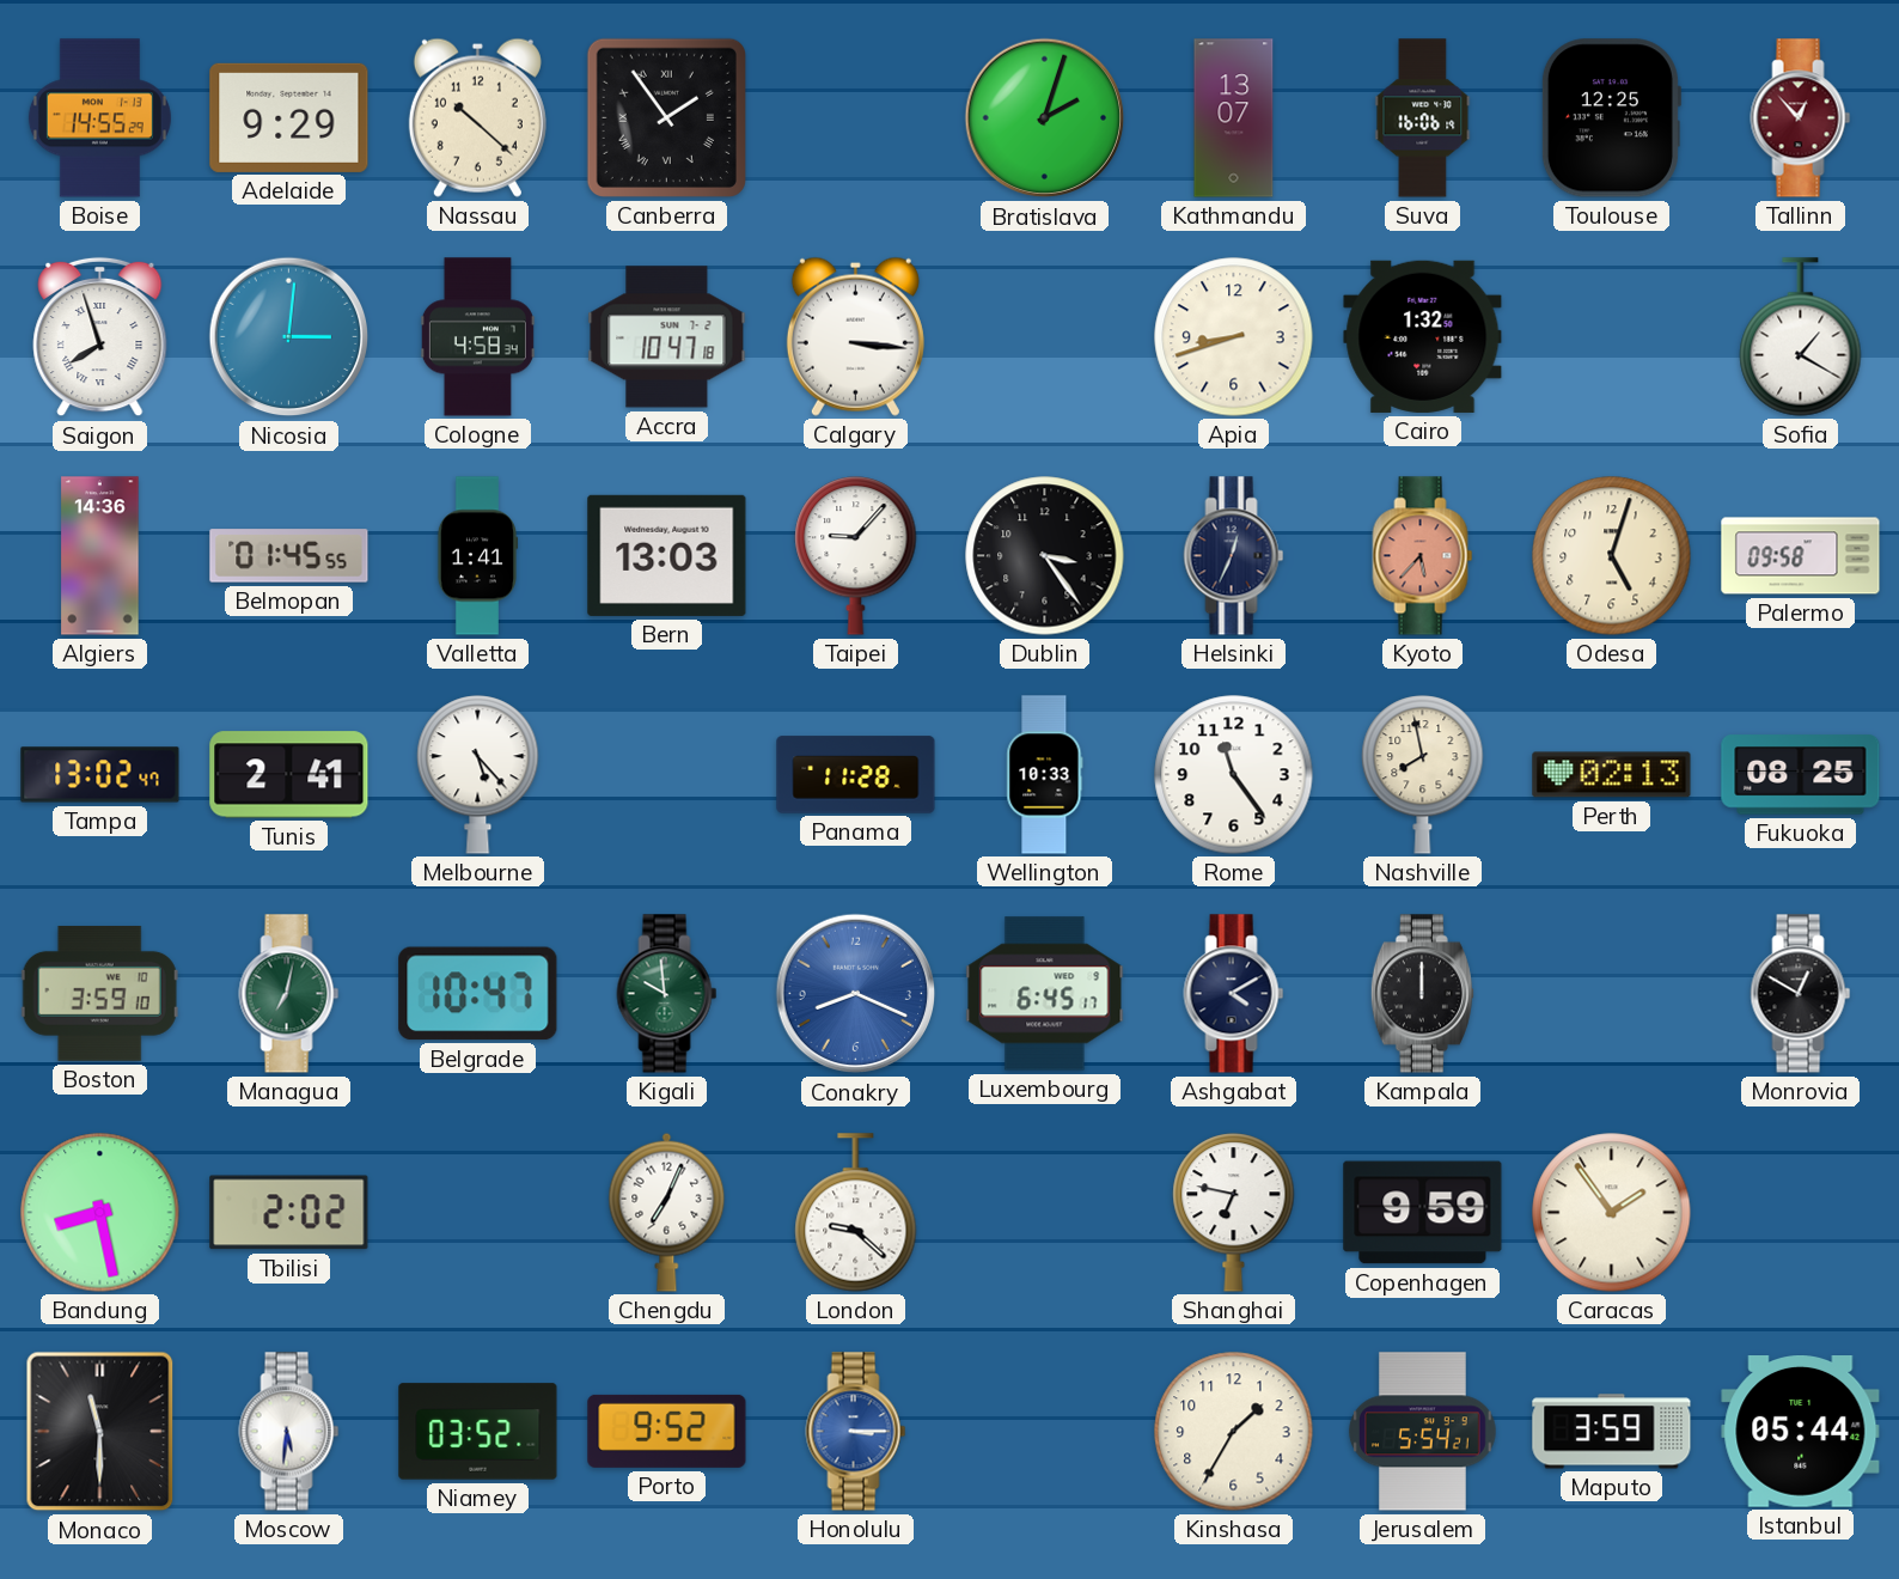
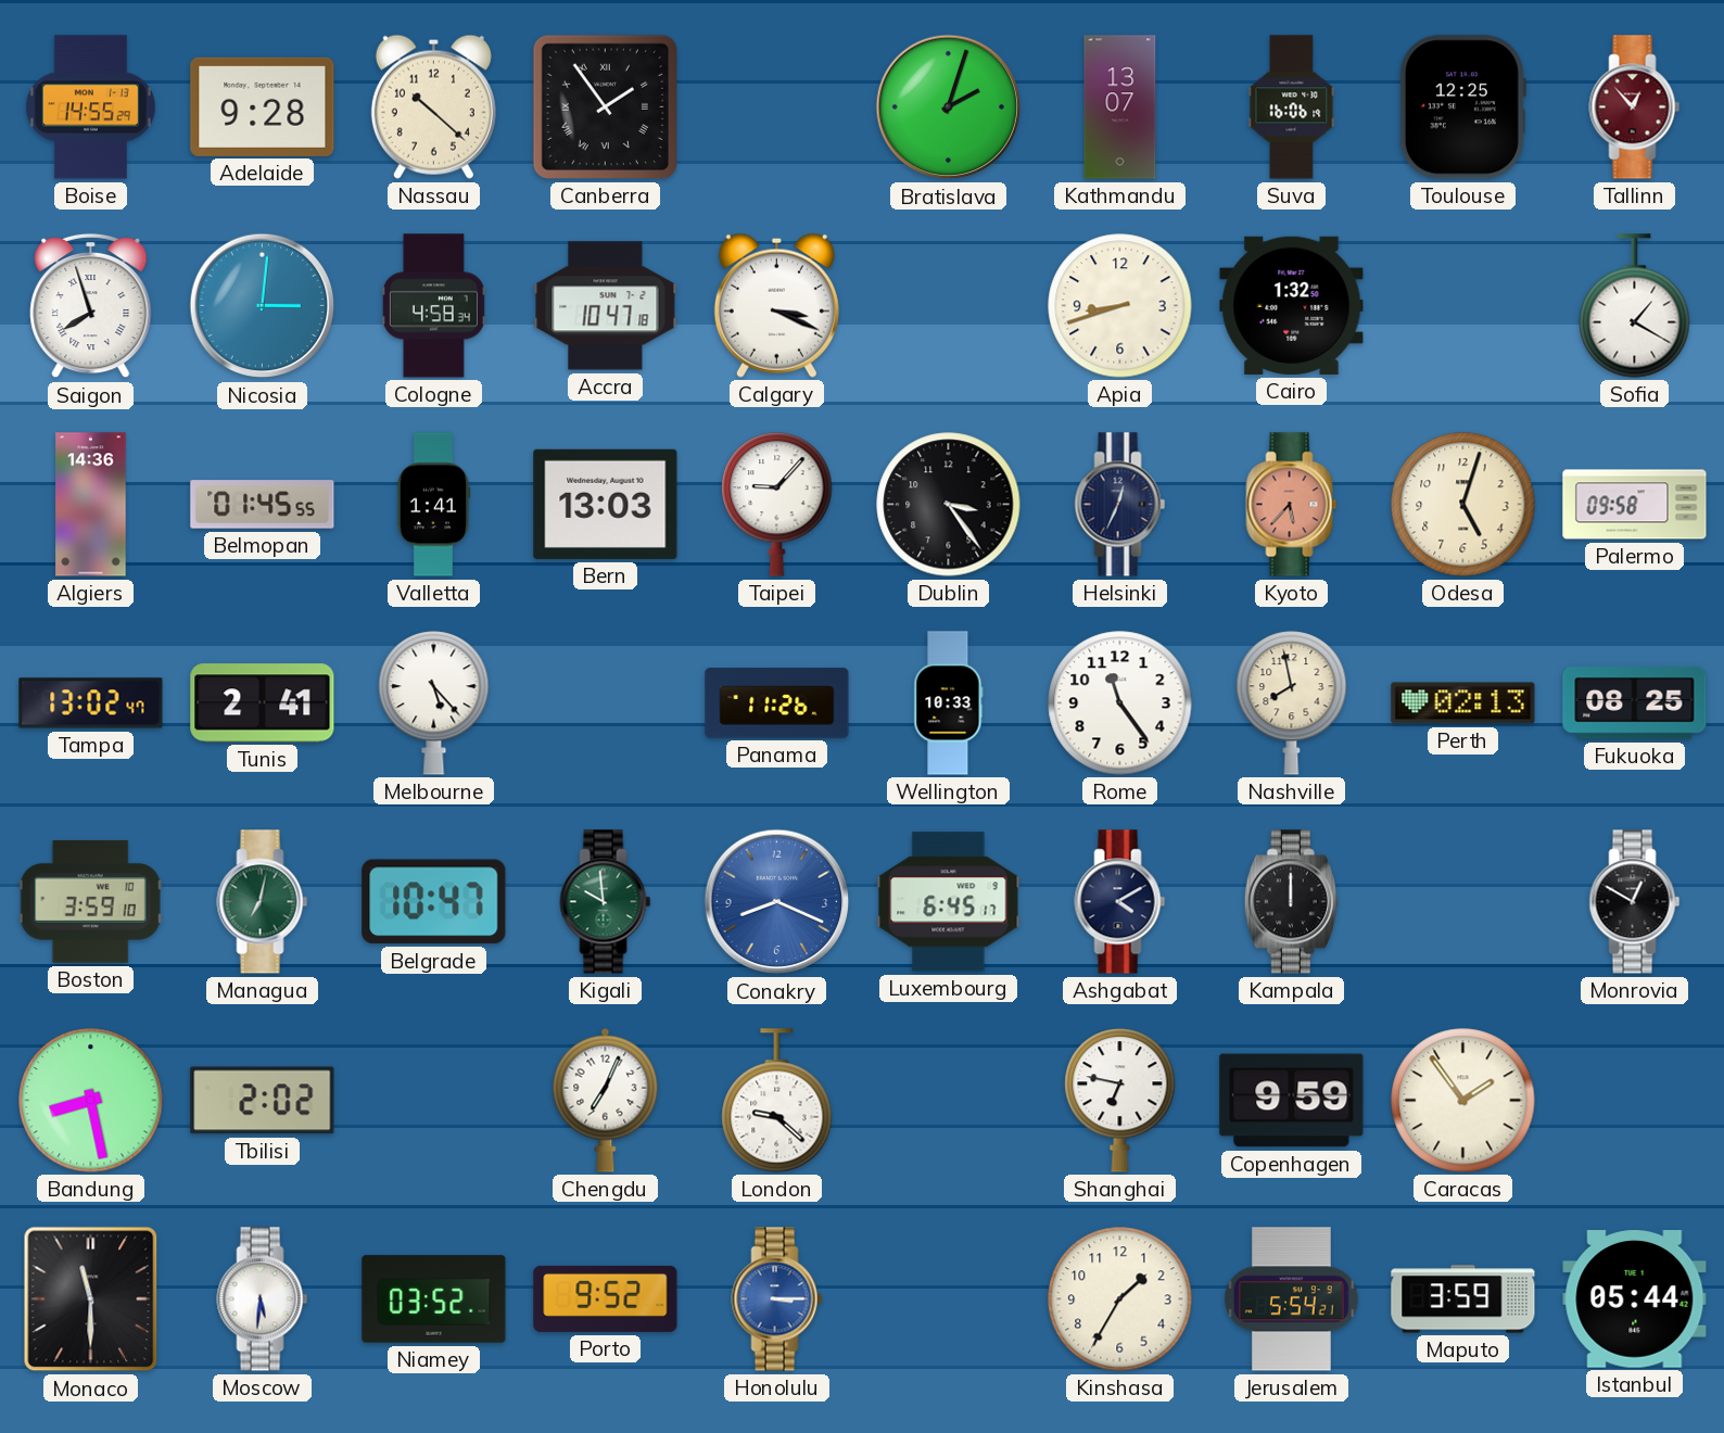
Adelaide: 9:29 -> 9:28 (263, 106)
Calgary: 3:16 -> 3:19 (776, 305)
Panama: 11:28 -> 11:26 (777, 703)
